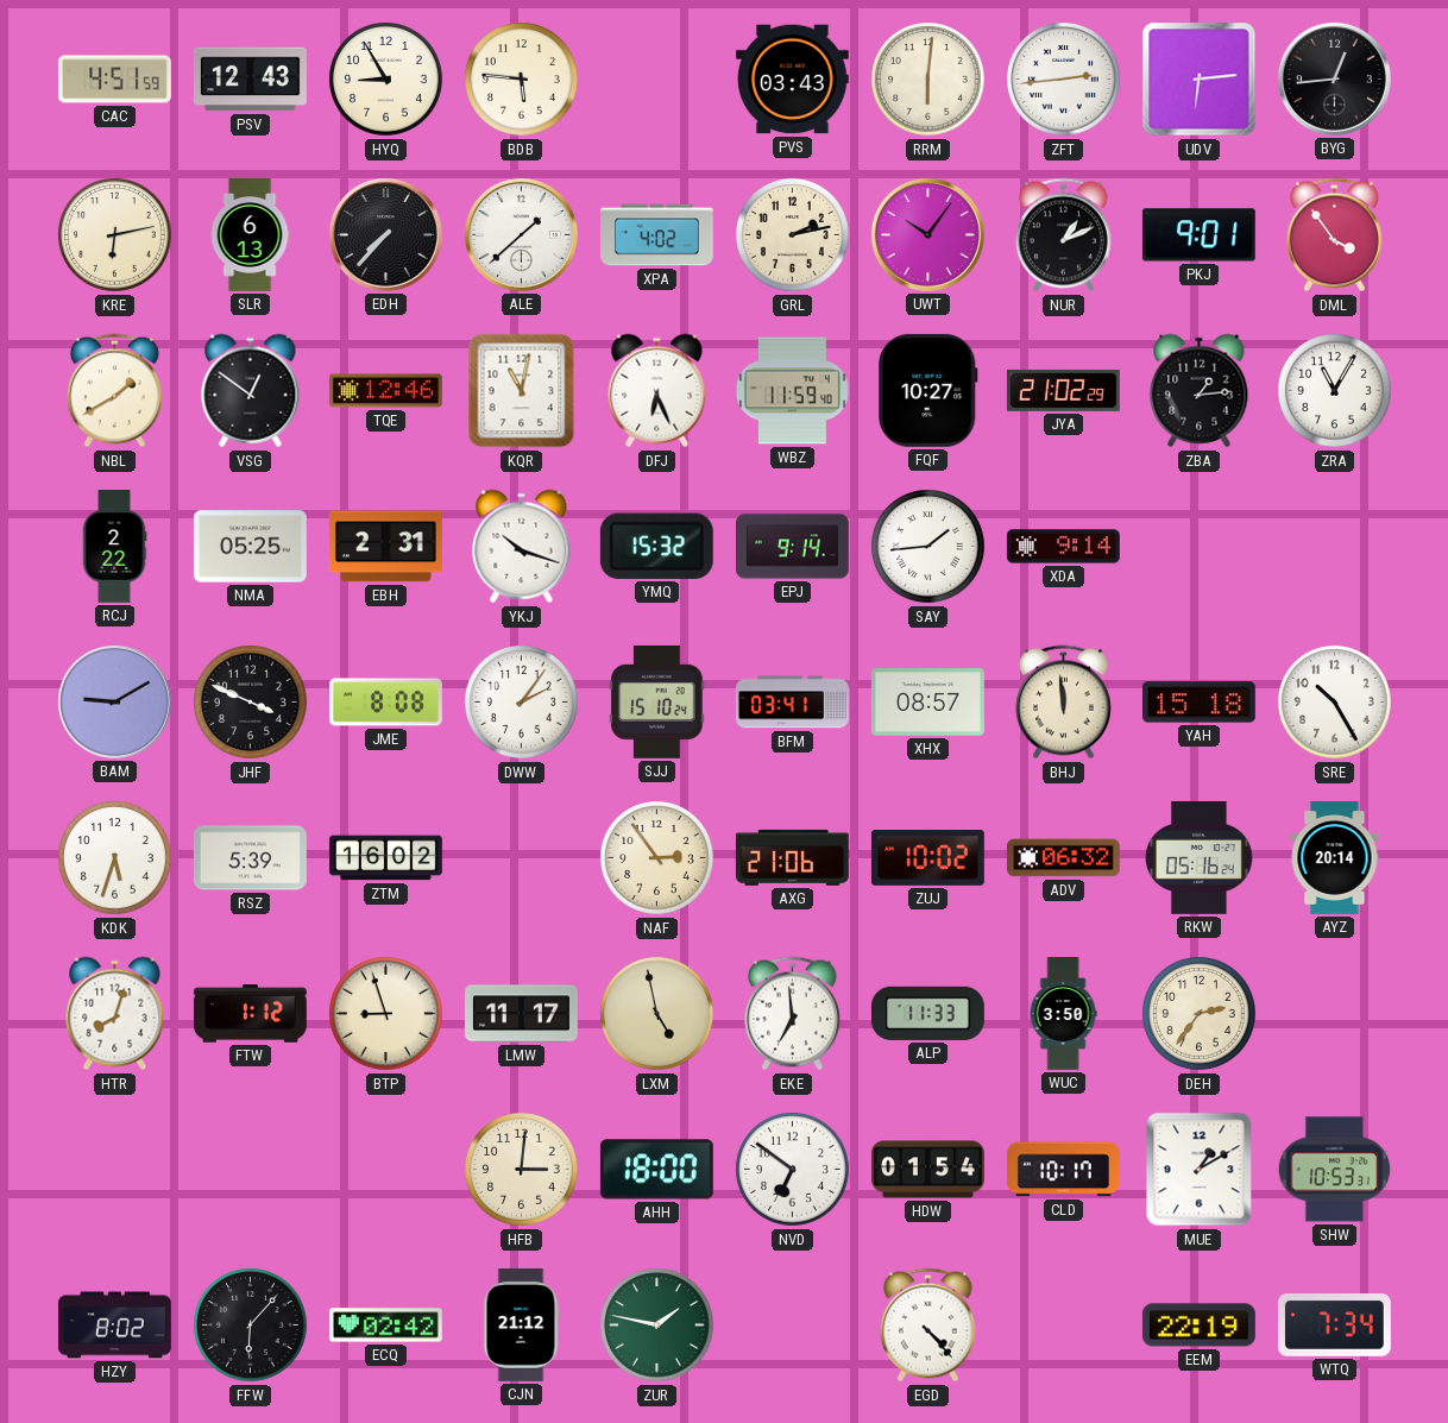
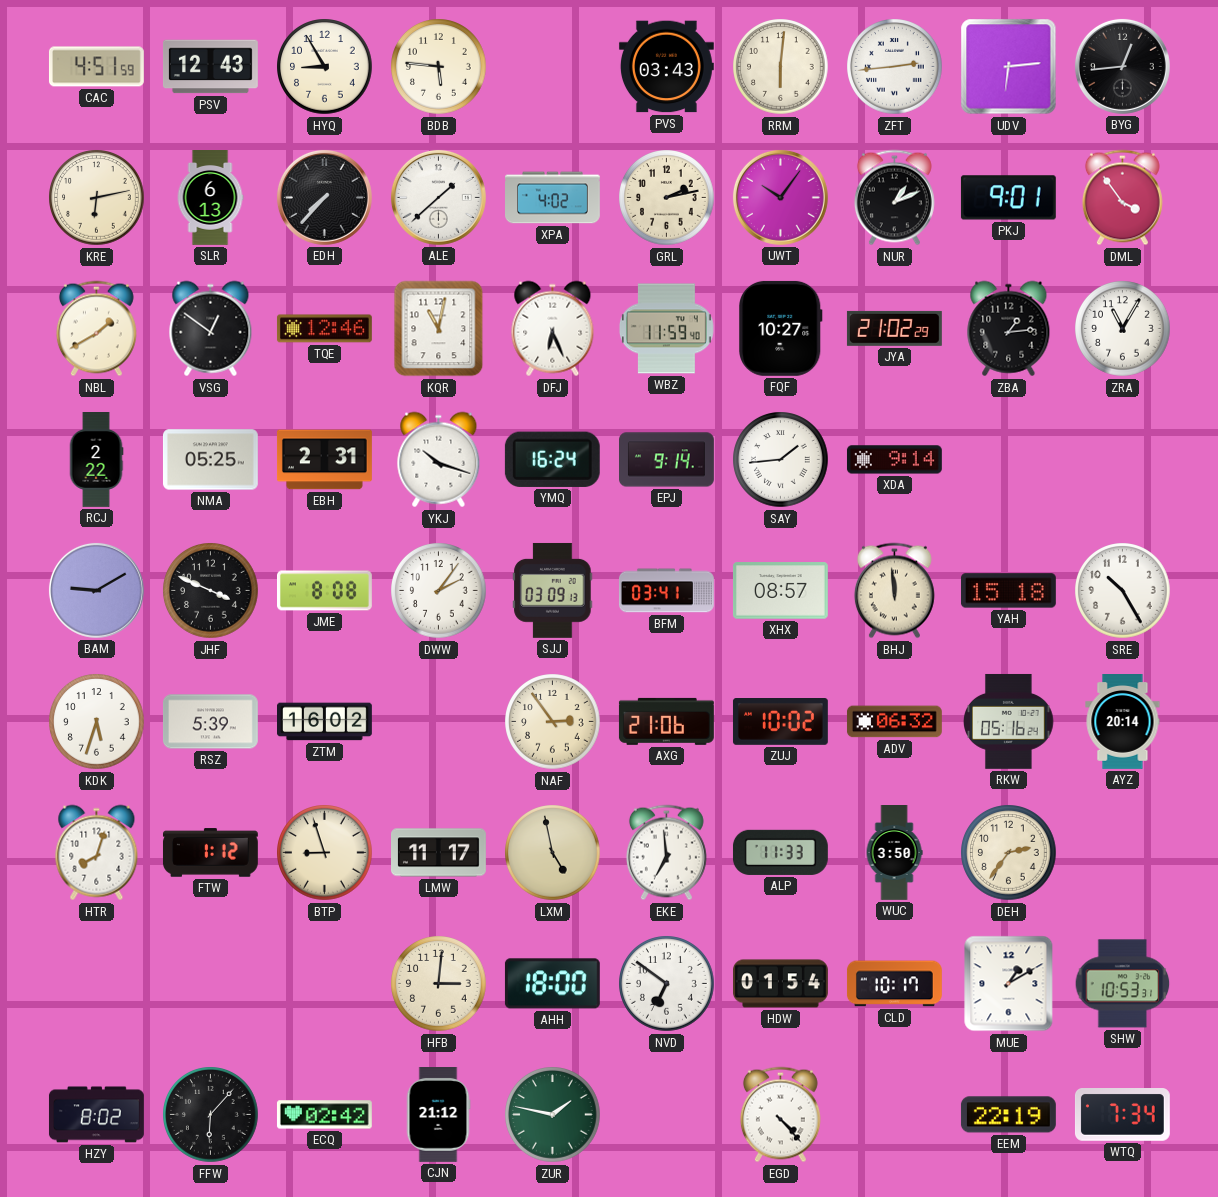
YMQ: 15:32 -> 16:24 (552, 459)
SJJ: 15:10 -> 03:09 (553, 590)
